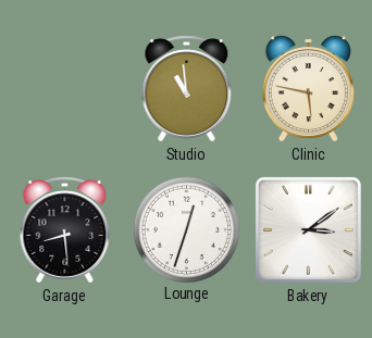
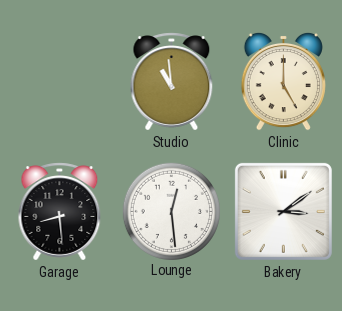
Clinic: 5:47 -> 5:00 (283, 81)
Lounge: 12:33 -> 12:29 (171, 211)
